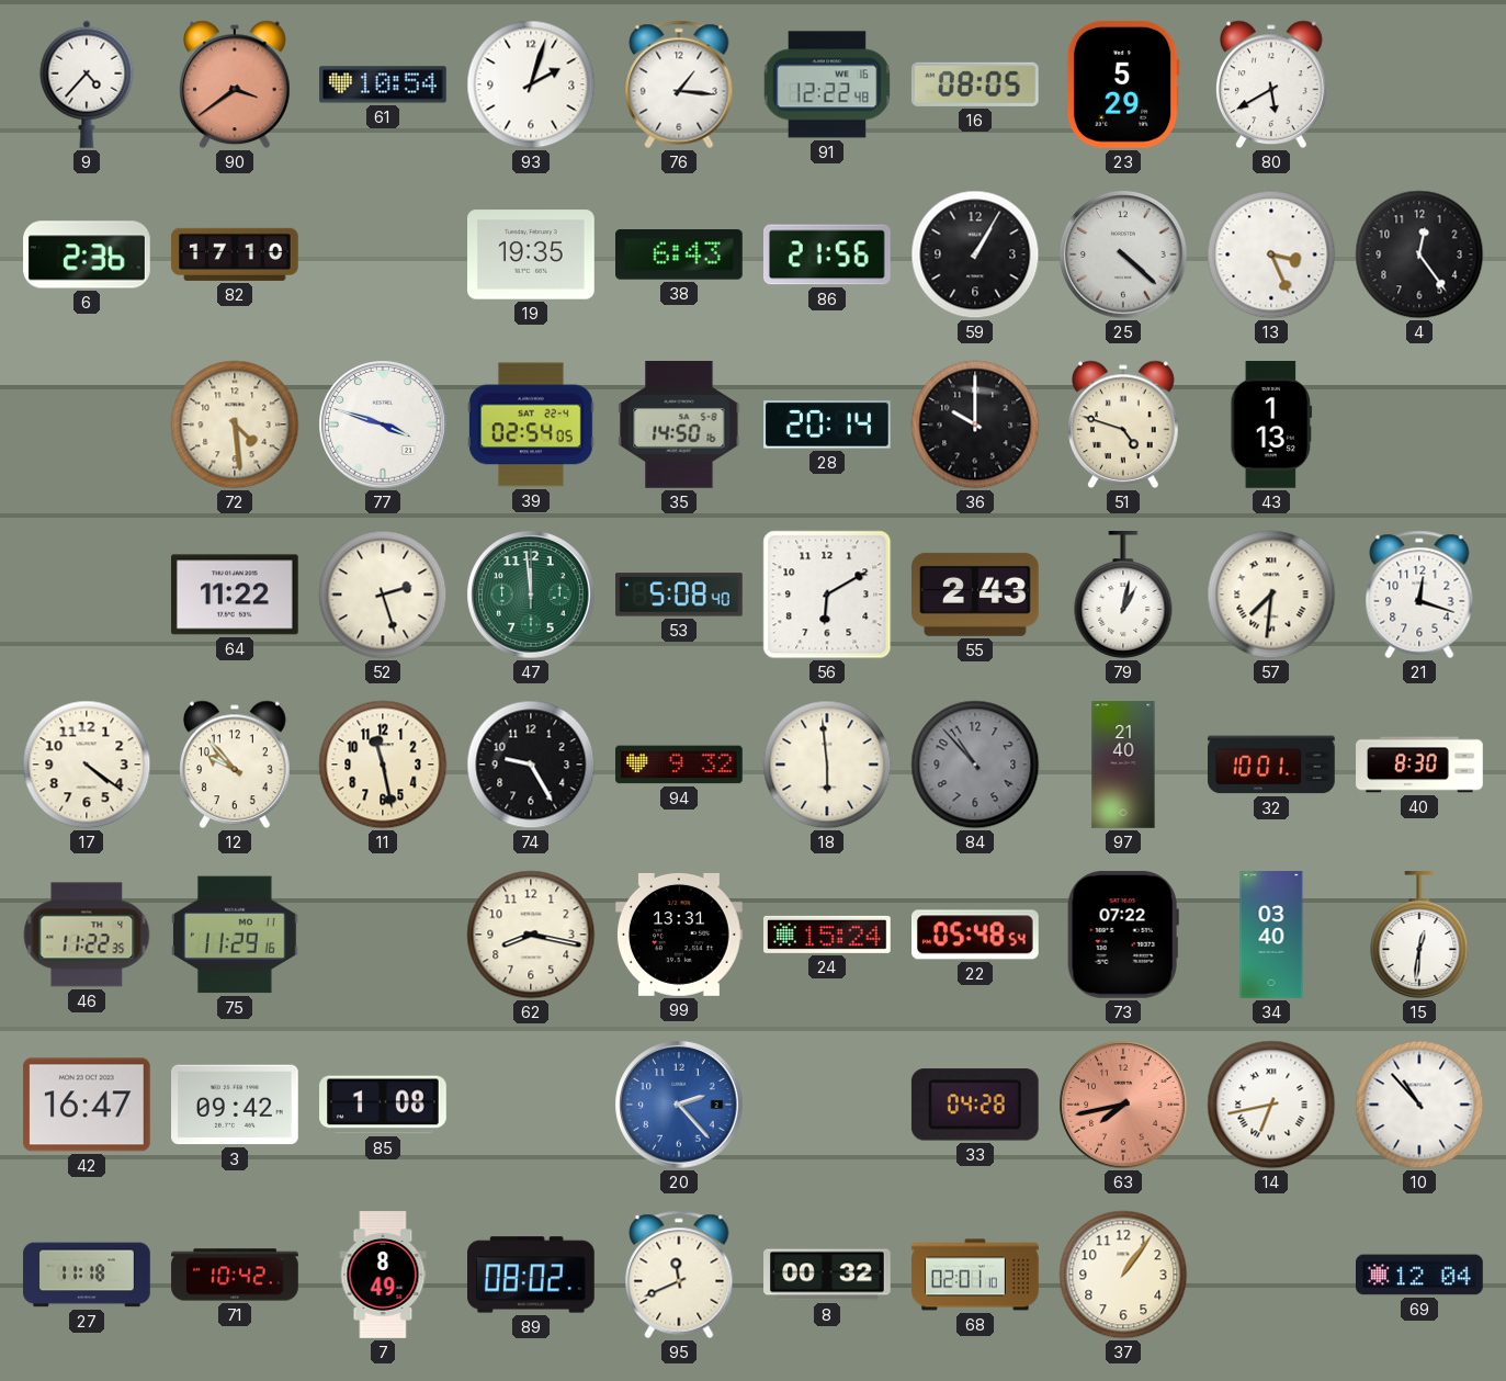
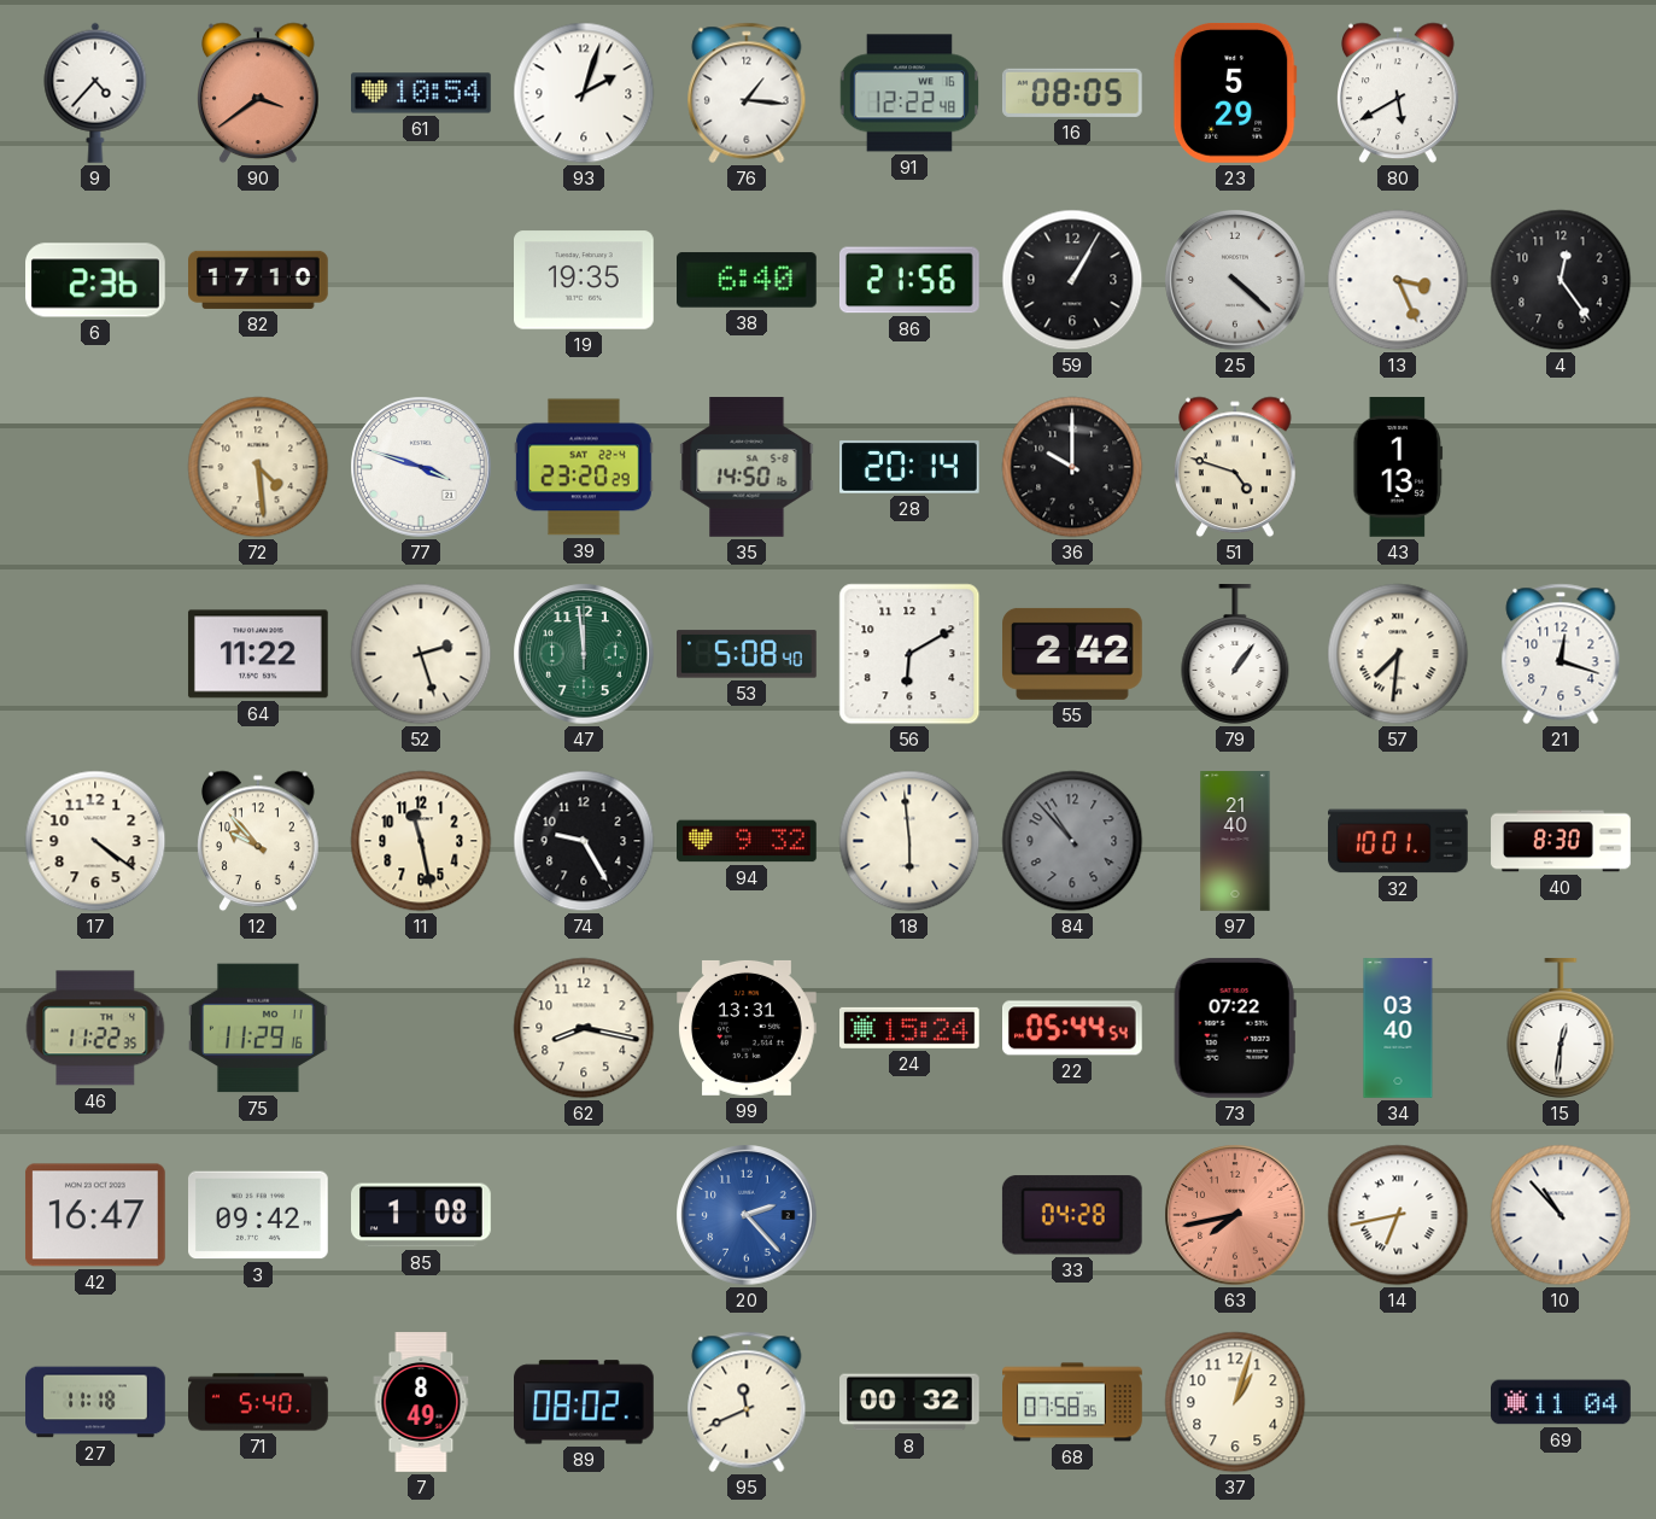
38: 6:43 -> 6:40 (748, 280)
39: 02:54 -> 23:20 (585, 467)
55: 2:43 -> 2:42 (1073, 654)
79: 1:02 -> 1:06 (1235, 655)
22: 05:48 -> 05:44 (1073, 1028)
71: 10:42 -> 5:40 (258, 1402)
68: 02:01 -> 07:58 (1073, 1402)
37: 1:06 -> 1:03 (1235, 1402)
69: 12:04 -> 11:04 (1561, 1402)
